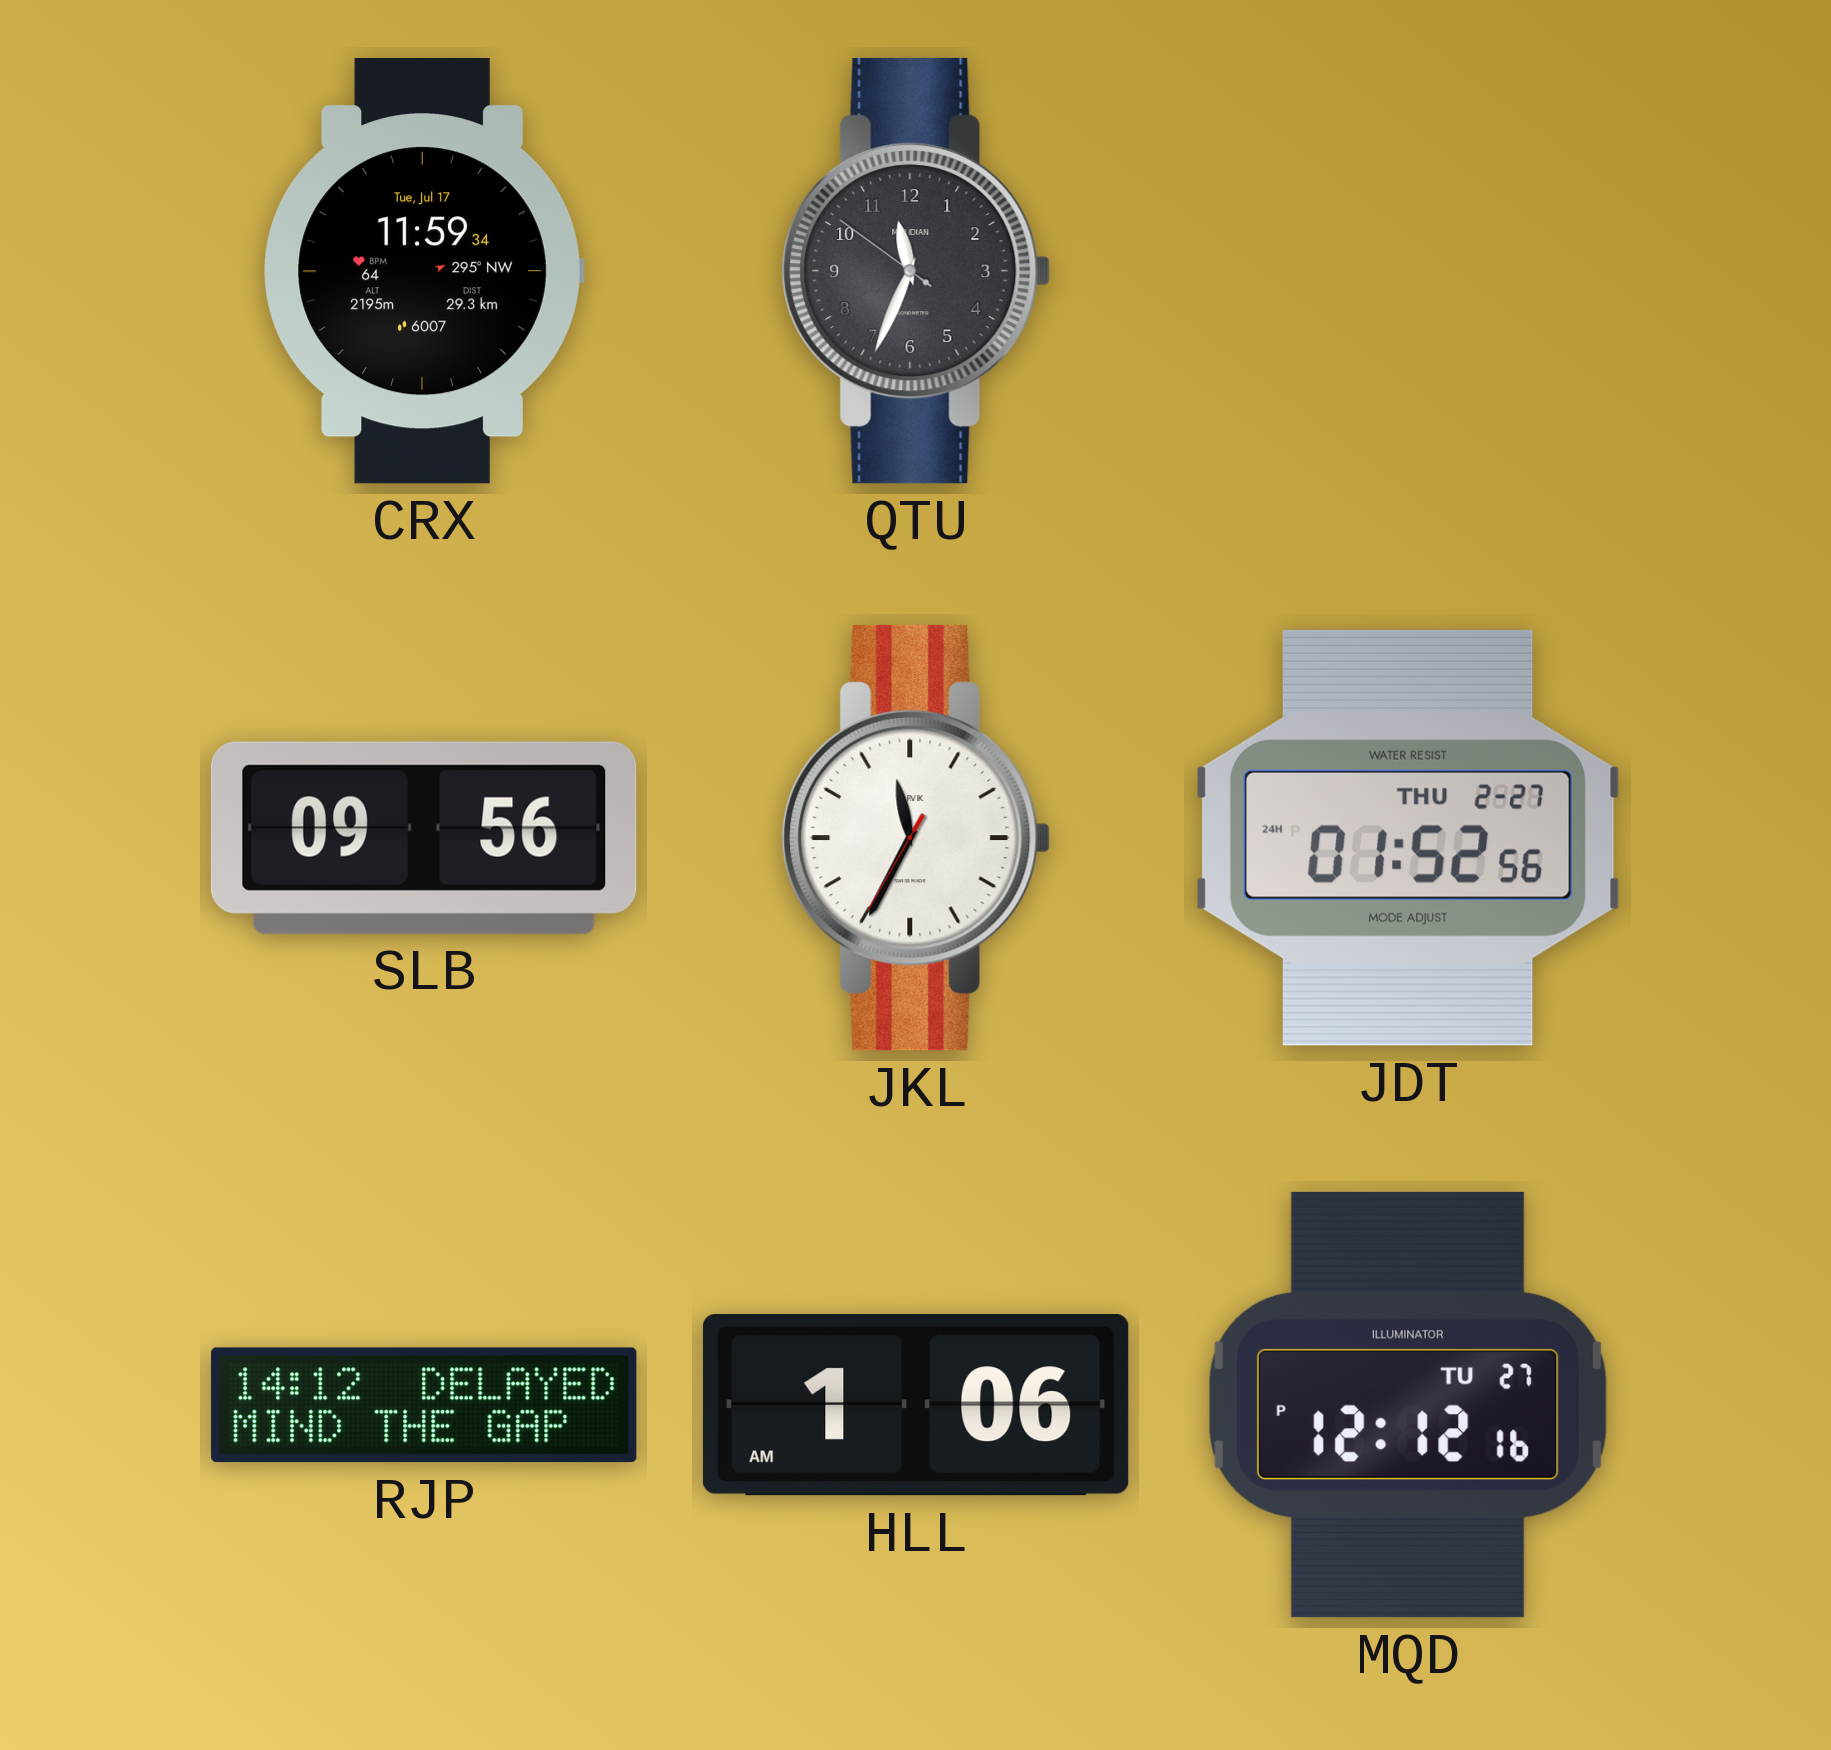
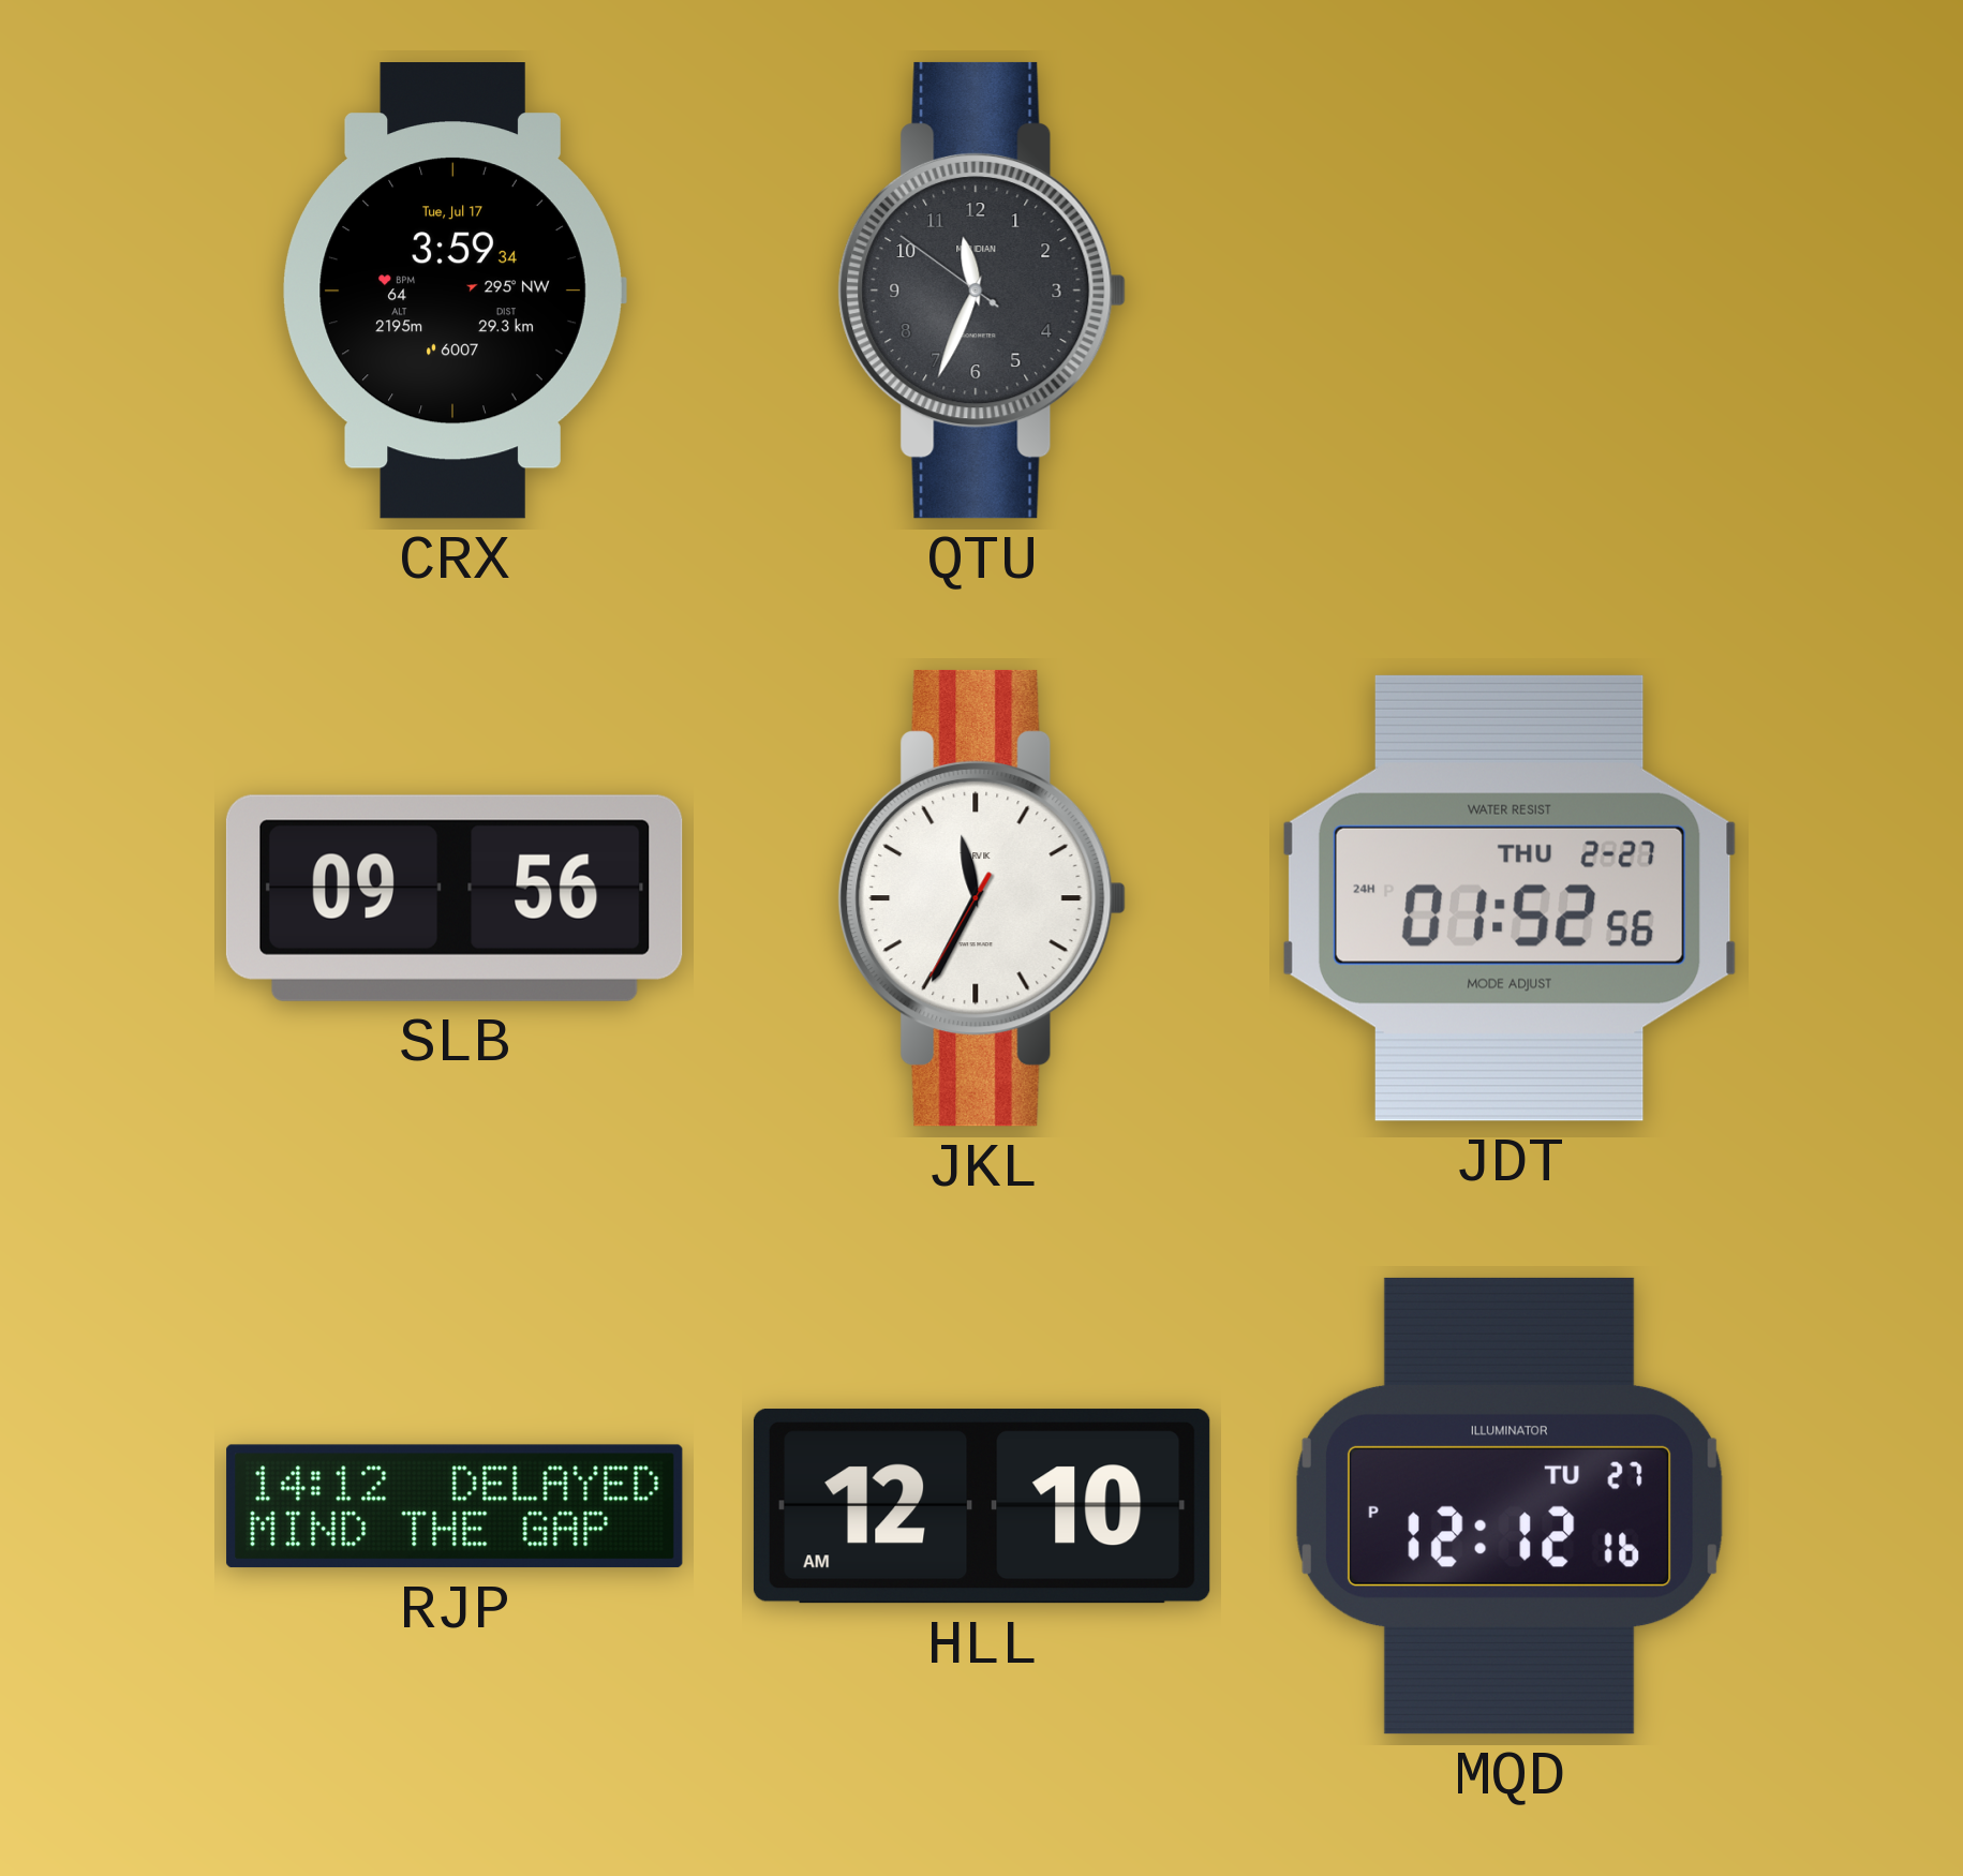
CRX: 11:59 -> 3:59 (455, 292)
HLL: 1:06 -> 12:10 (982, 1506)
